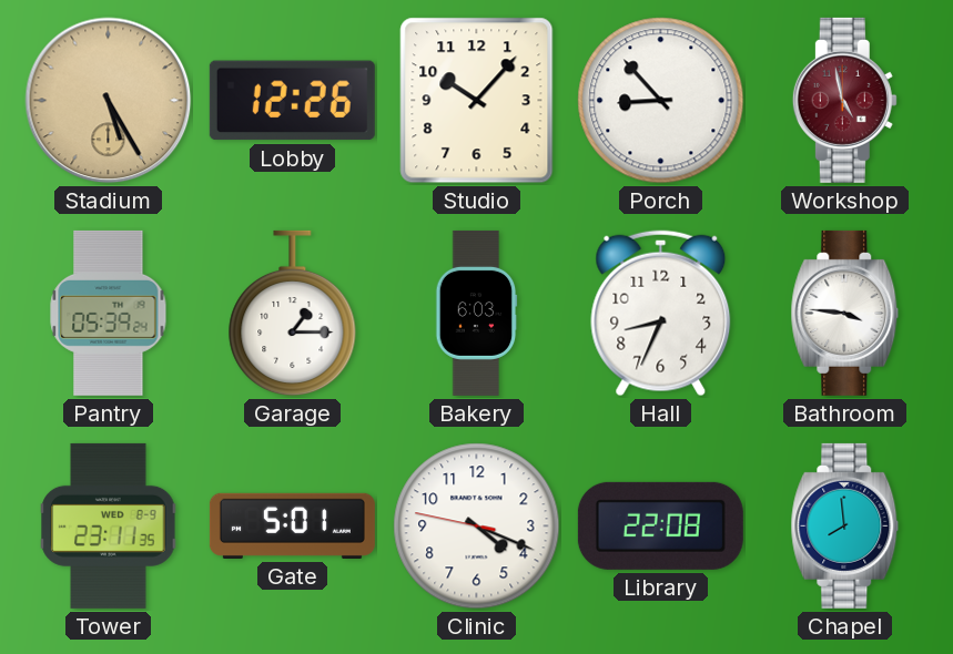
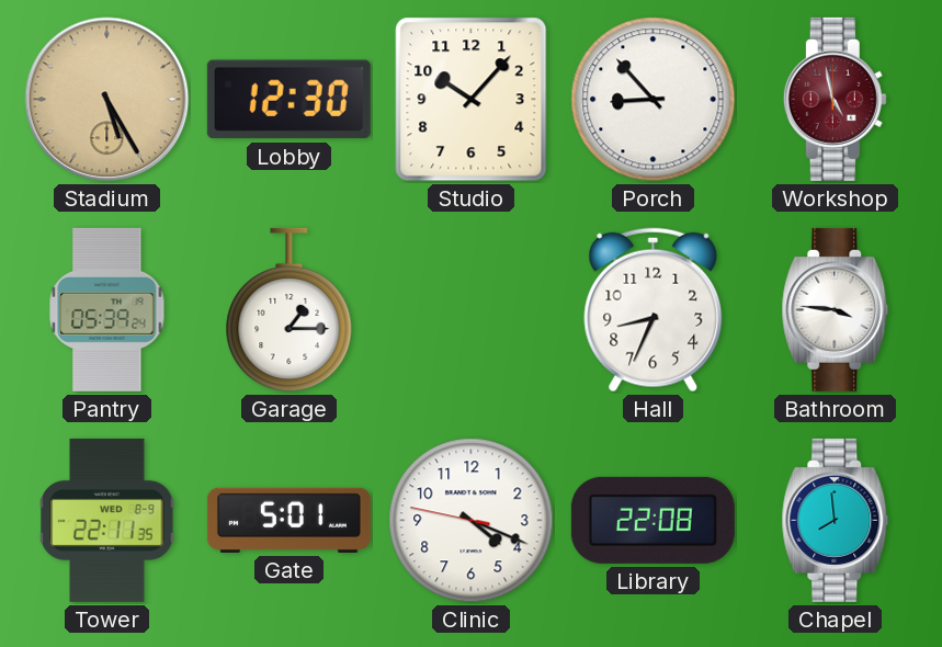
Lobby: 12:26 -> 12:30 (288, 100)
Bakery: 6:03 -> none (477, 313)
Tower: 23:11 -> 22:11 (107, 520)
